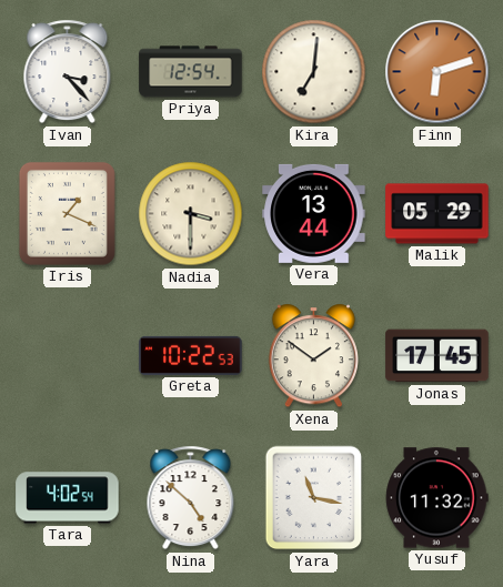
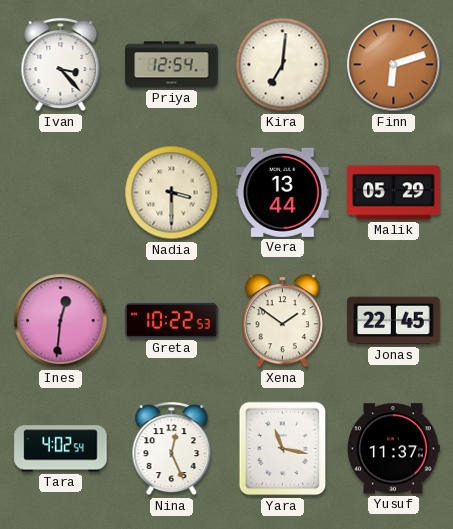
Iris: 1:19 -> none (67, 213)
Ines: none -> 12:31 (61, 321)
Jonas: 17:45 -> 22:45 (394, 321)
Nina: 4:52 -> 12:26 (172, 449)
Yusuf: 11:32 -> 11:37 (394, 449)
